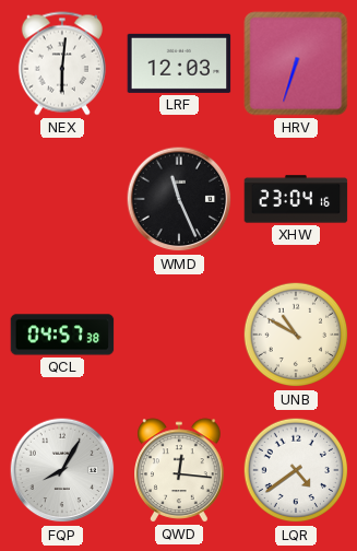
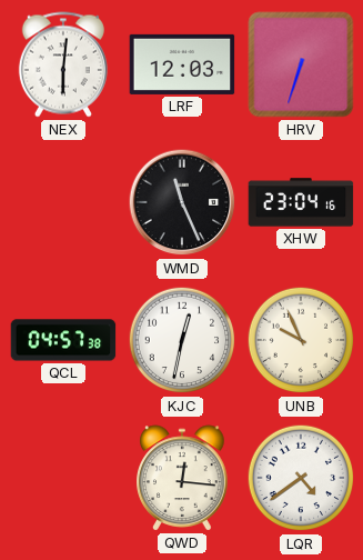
KJC: none -> 12:32 (182, 340)
UNB: 10:50 -> 9:56 (301, 340)
FQP: 8:05 -> none (62, 470)
